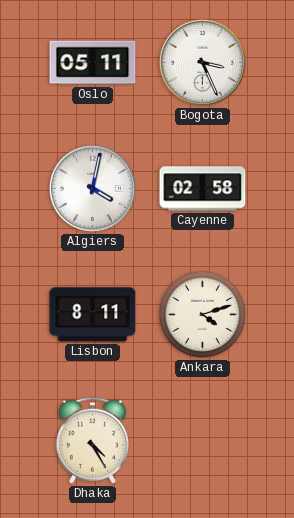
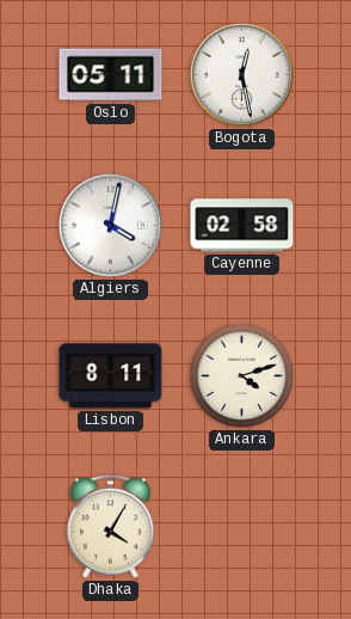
Bogota: 3:26 -> 12:28 (241, 74)
Dhaka: 4:25 -> 4:05 (110, 526)
